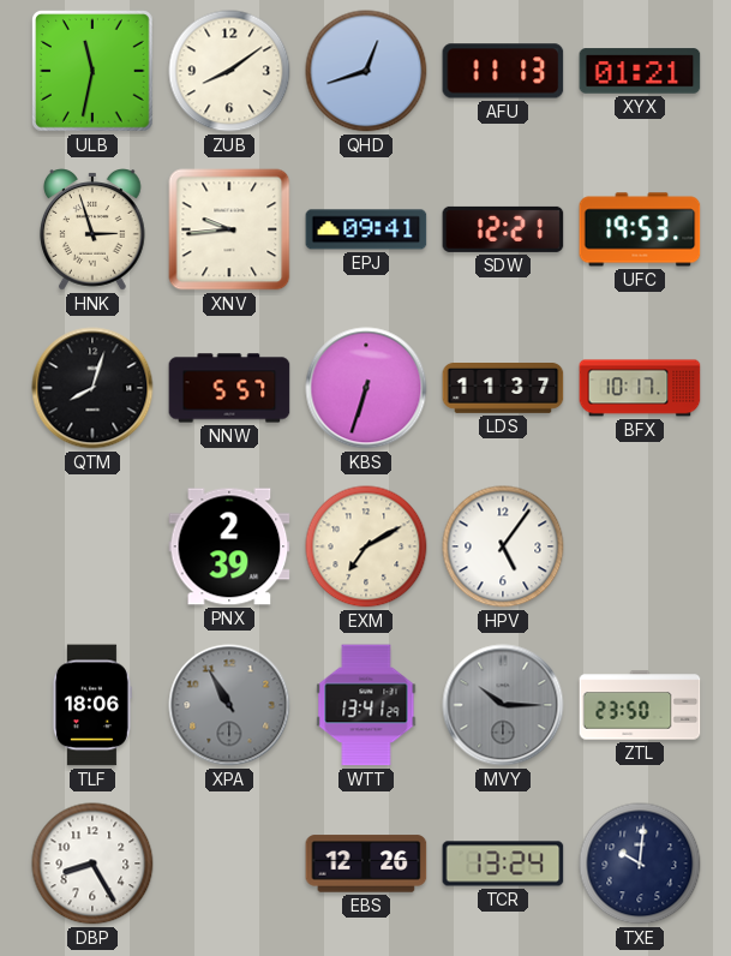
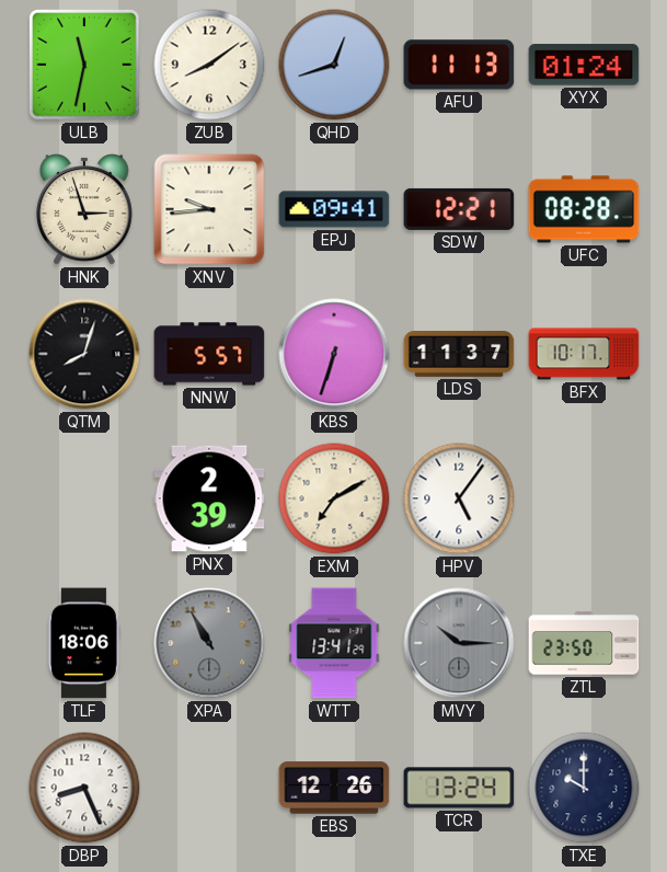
XYX: 01:21 -> 01:24 (584, 65)
UFC: 19:53 -> 08:28 (584, 209)
DBP: 8:25 -> 8:26 (84, 788)
TXE: 10:01 -> 10:00 (584, 788)
